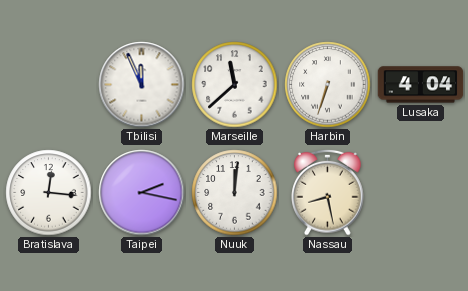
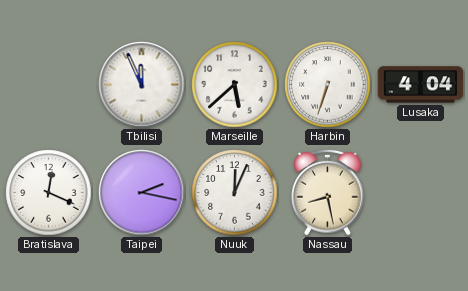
Marseille: 11:38 -> 5:38 (235, 85)
Bratislava: 12:16 -> 12:19 (49, 193)
Nuuk: 12:01 -> 12:04 (235, 193)
